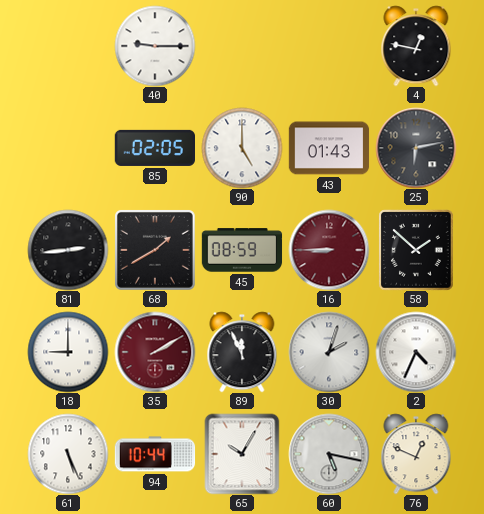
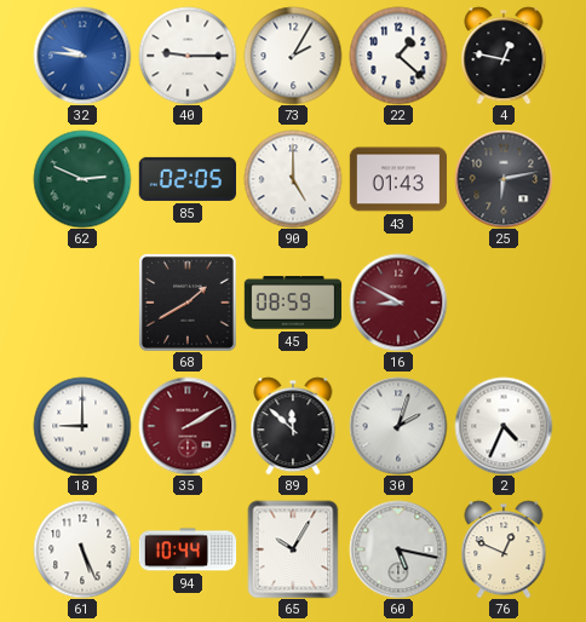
32: none -> 9:46 (82, 56)
73: none -> 2:05 (293, 56)
22: none -> 1:22 (398, 56)
62: none -> 2:49 (82, 179)
81: 2:44 -> none (68, 250)
16: 8:45 -> 8:50 (398, 303)
58: 1:52 -> none (416, 250)
89: 11:56 -> 11:52 (293, 426)
